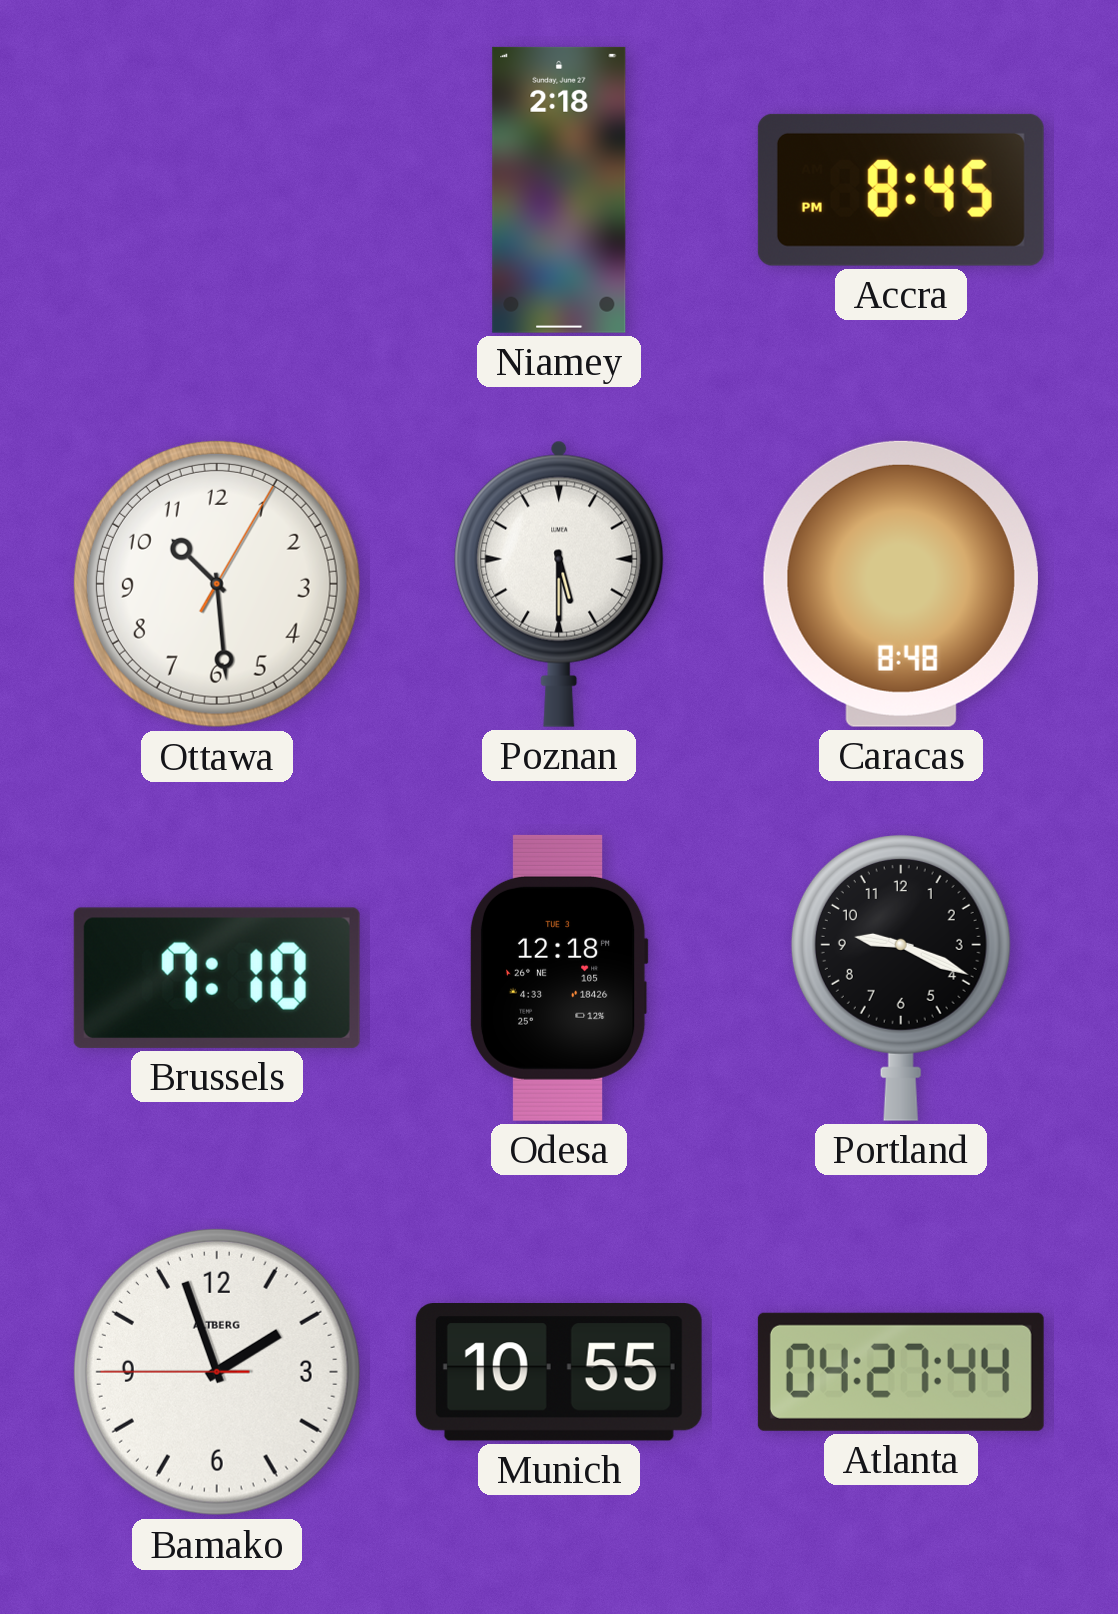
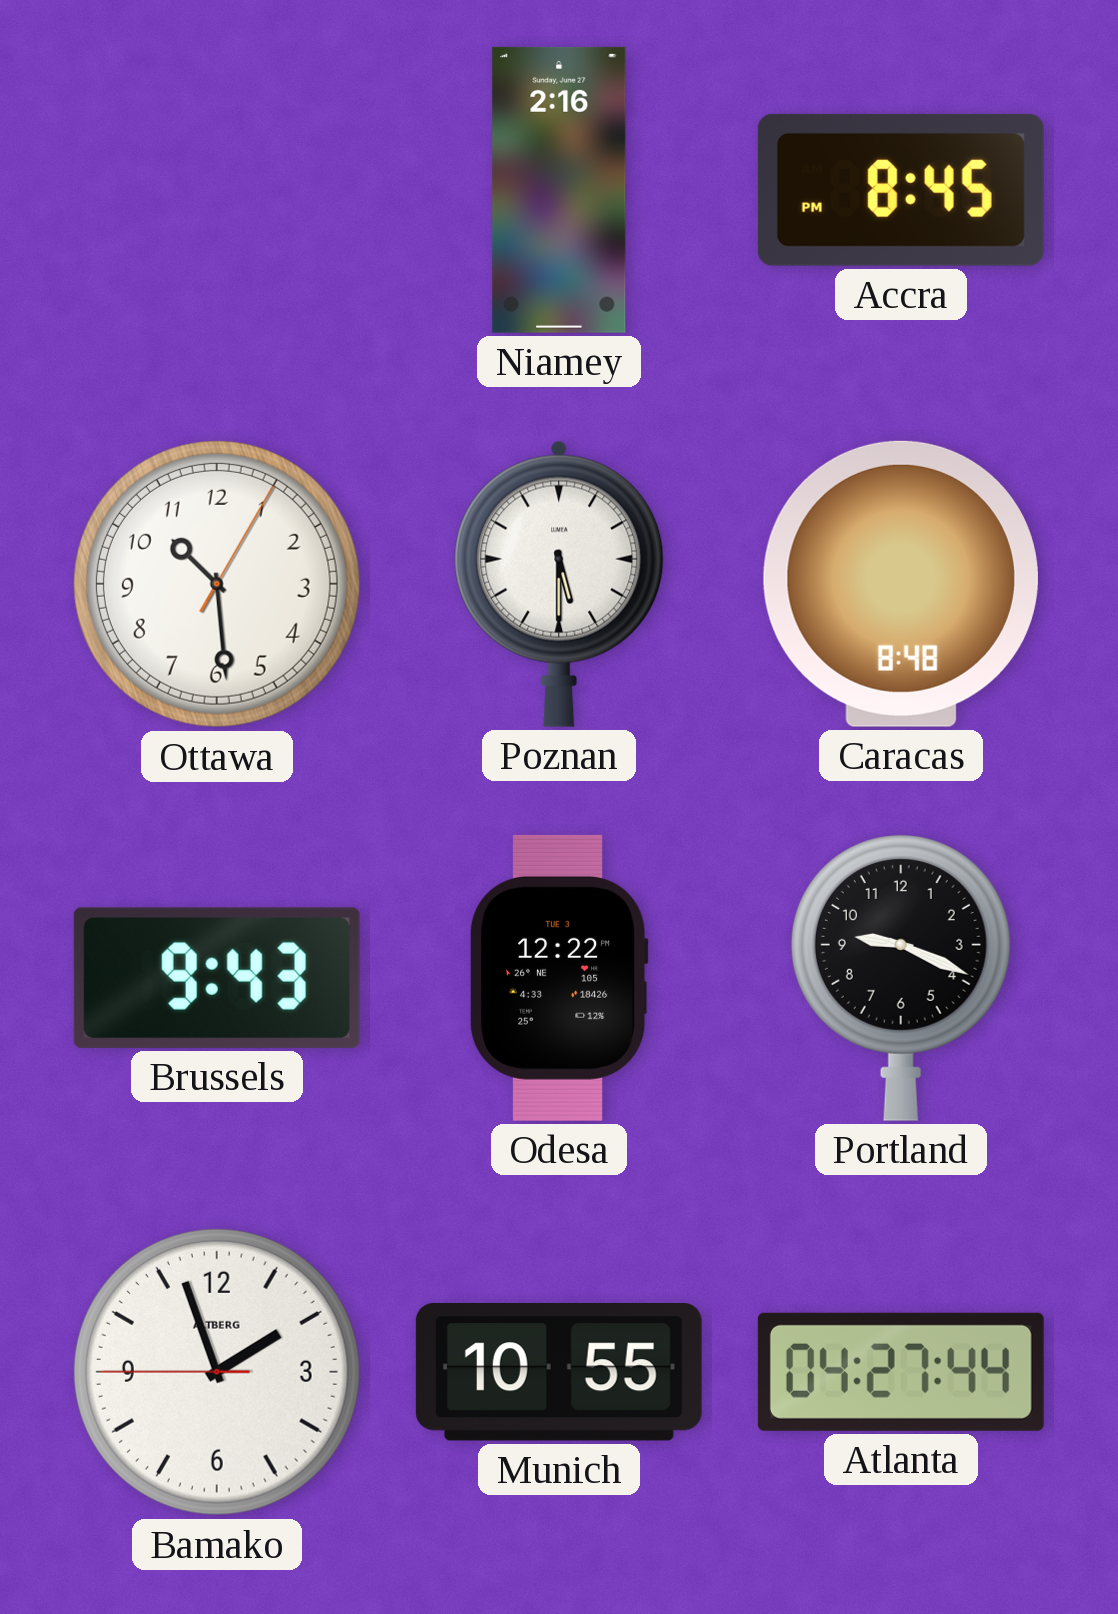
Niamey: 2:18 -> 2:16 (559, 190)
Brussels: 7:10 -> 9:43 (217, 978)
Odesa: 12:18 -> 12:22 (559, 978)
